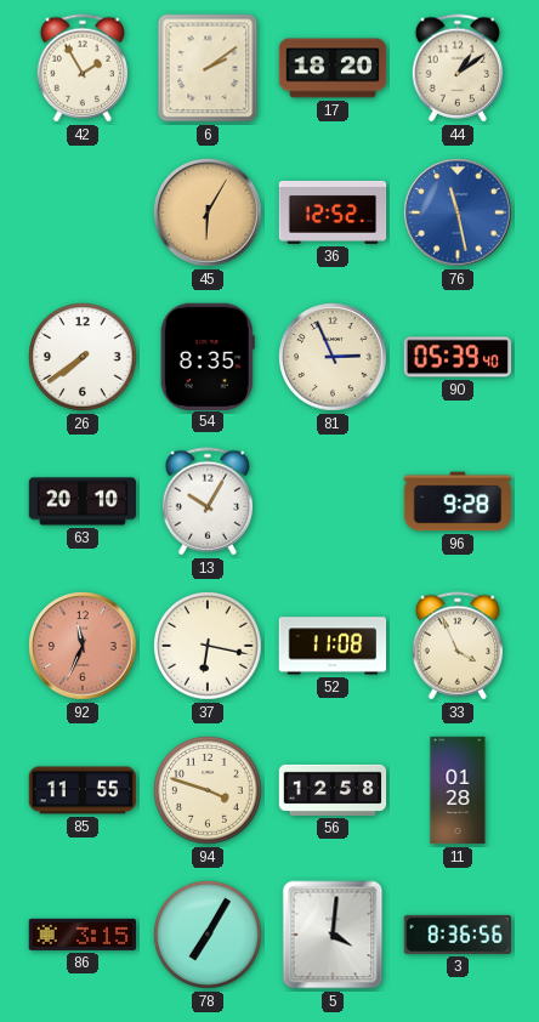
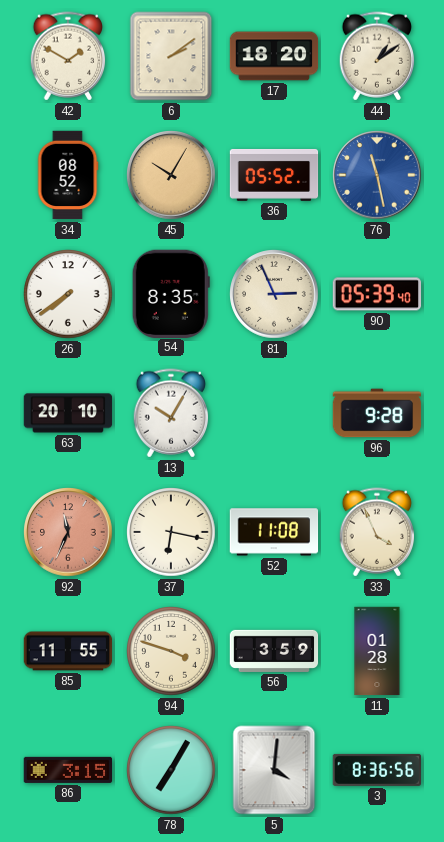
42: 1:55 -> 1:50 (68, 56)
34: none -> 08:52 (68, 175)
45: 6:05 -> 10:05 (171, 175)
36: 12:52 -> 05:52 (274, 175)
56: 12:58 -> 3:59 (274, 651)
